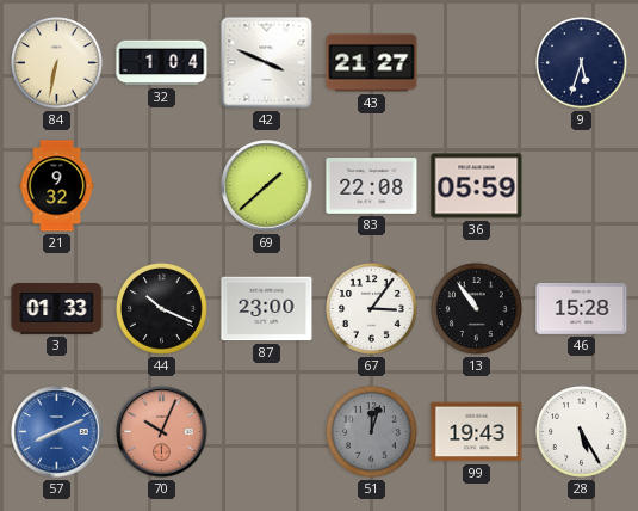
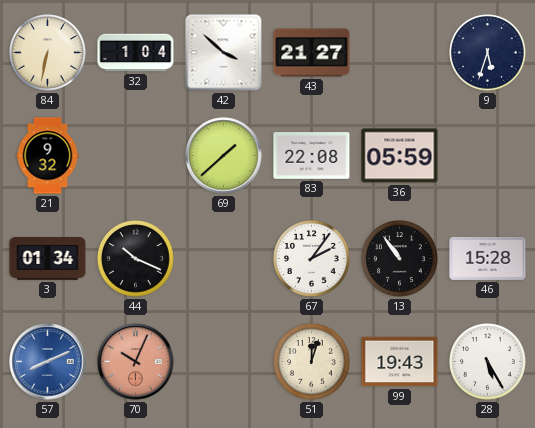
42: 3:49 -> 3:52 (224, 53)
3: 01:33 -> 01:34 (48, 259)
87: 23:00 -> none (267, 309)
67: 3:06 -> 2:06 (312, 259)
51 dial: grey -> cream (312, 362)
